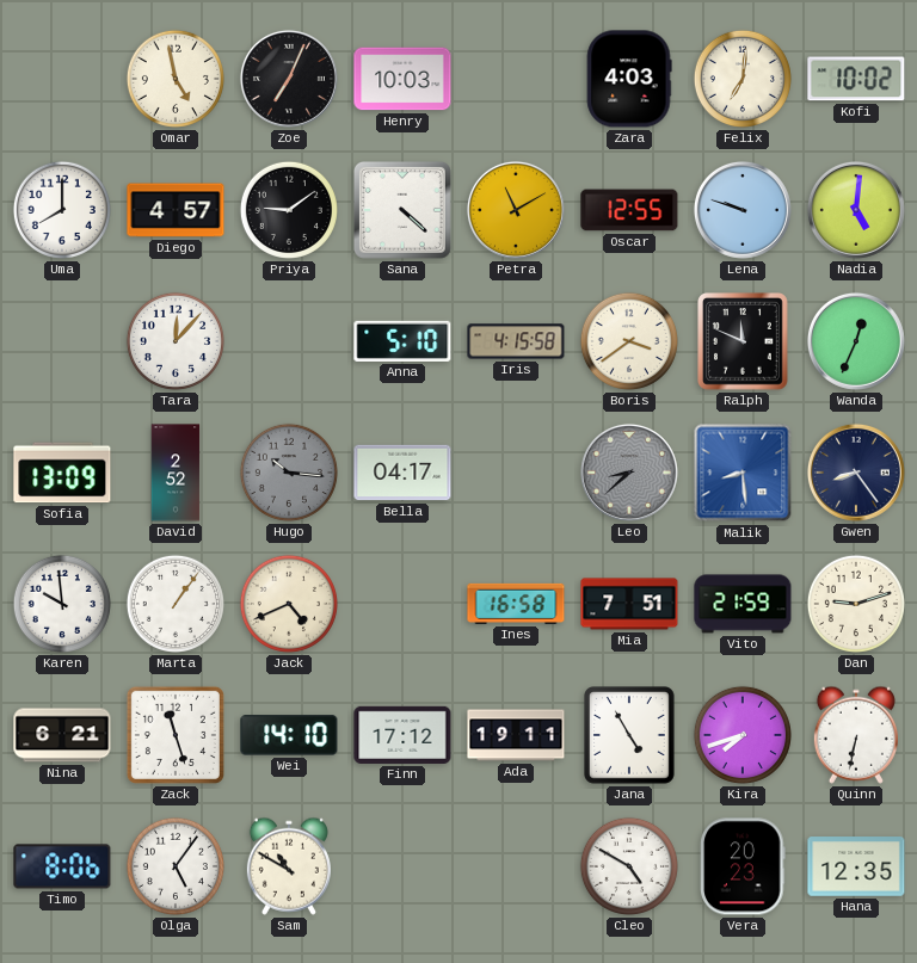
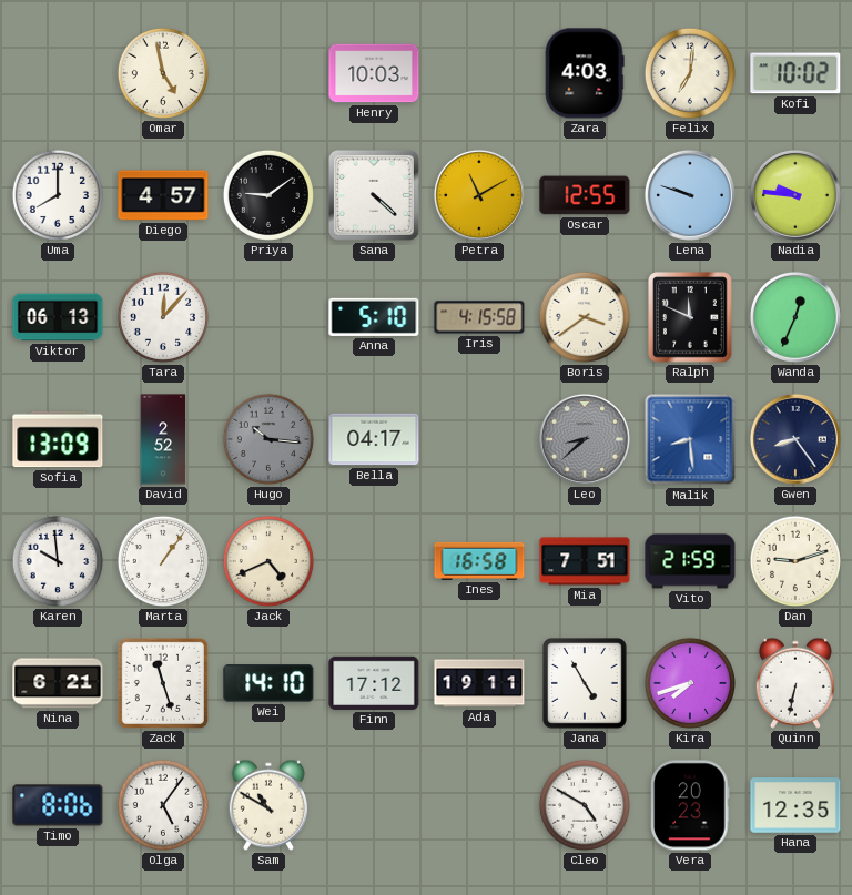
Zoe: 7:04 -> none (289, 79)
Nadia: 5:01 -> 9:46 (795, 195)
Viktor: none -> 06:13 (58, 317)
